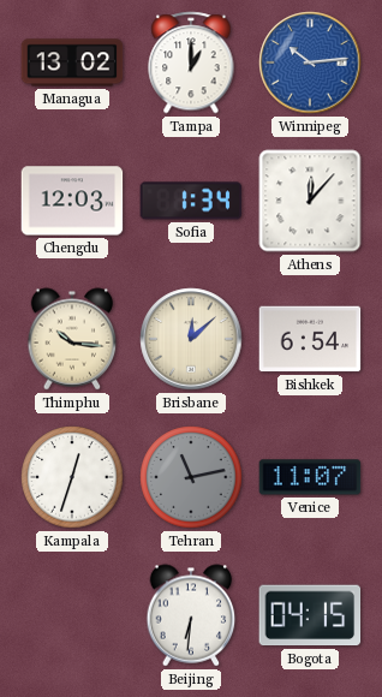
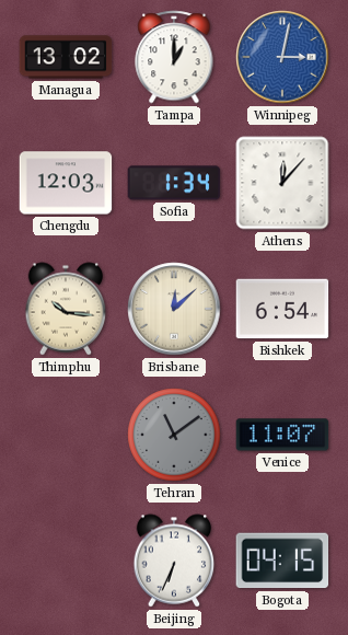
Winnipeg: 10:14 -> 3:02 (282, 57)
Kampala: 12:33 -> none (72, 477)
Tehran: 11:13 -> 11:09 (174, 435)
Beijing: 6:31 -> 6:34 (174, 561)
